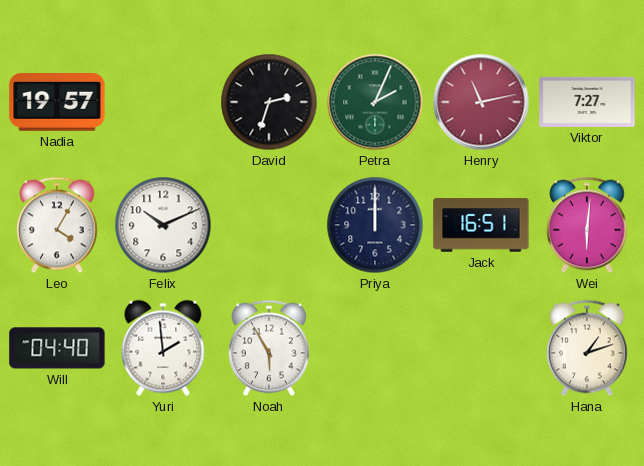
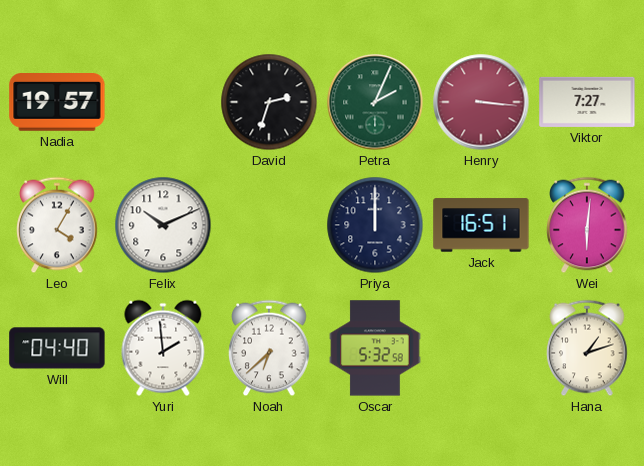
Henry: 11:13 -> 3:16 (481, 102)
Noah: 5:55 -> 6:38 (269, 348)
Oscar: none -> 5:32 (375, 348)
